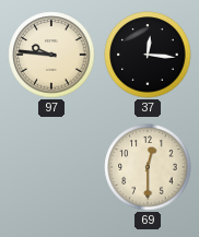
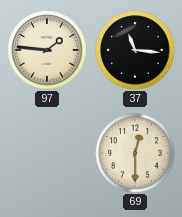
97: 9:46 -> 1:46 (47, 50)
37: 12:16 -> 11:16 (135, 50)
